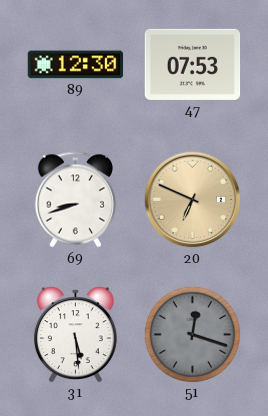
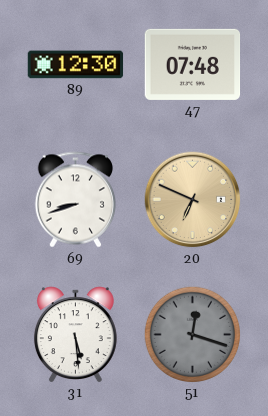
47: 07:53 -> 07:48 (193, 64)
